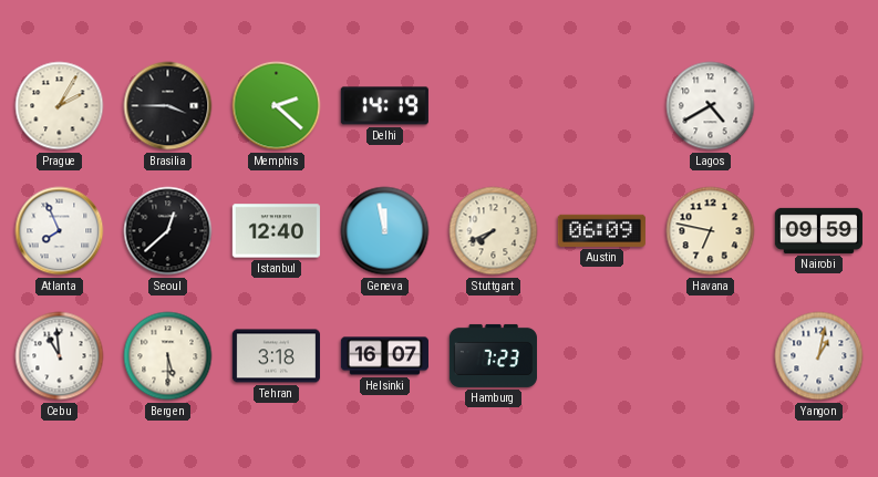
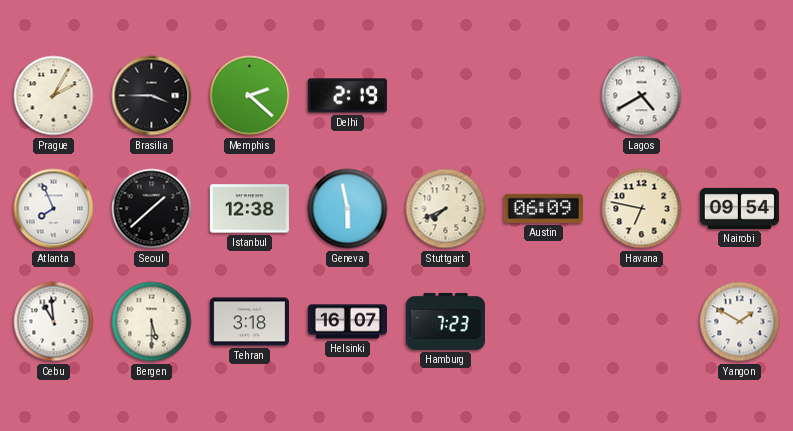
Delhi: 14:19 -> 2:19 (347, 96)
Seoul: 12:38 -> 1:38 (152, 209)
Istanbul: 12:40 -> 12:38 (249, 209)
Geneva: 11:58 -> 5:58 (348, 209)
Nairobi: 09:59 -> 09:54 (739, 208)
Yangon: 1:02 -> 1:50 (740, 322)
